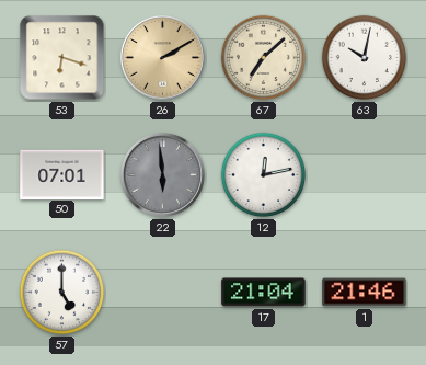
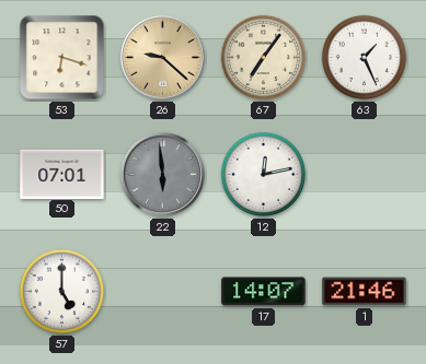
26: 2:10 -> 9:22 (162, 57)
67: 7:08 -> 7:06 (264, 58)
63: 10:02 -> 1:26 (365, 58)
17: 21:04 -> 14:07 (264, 292)
